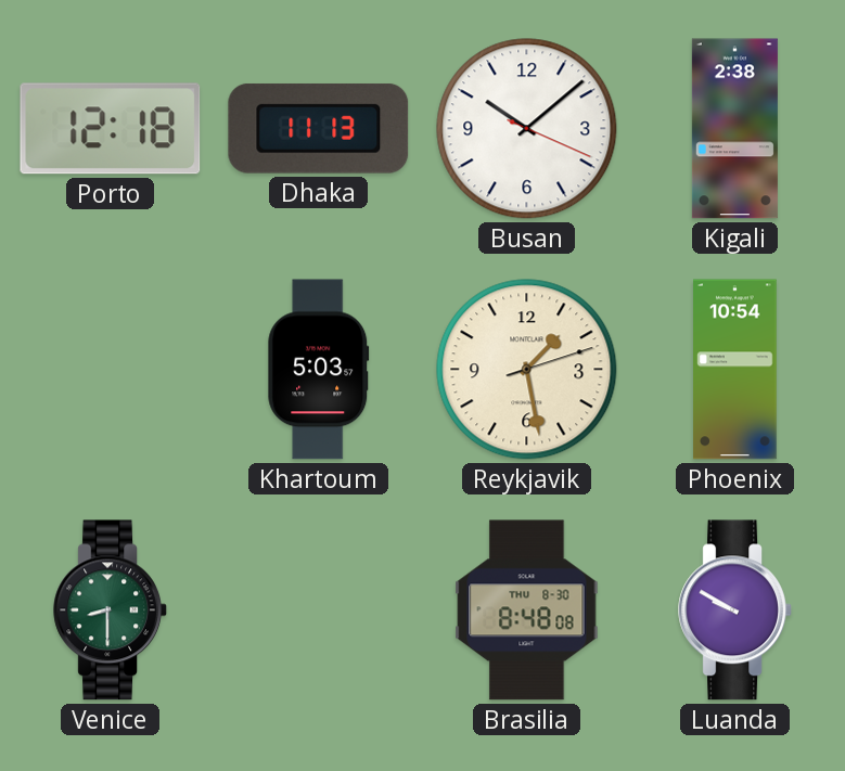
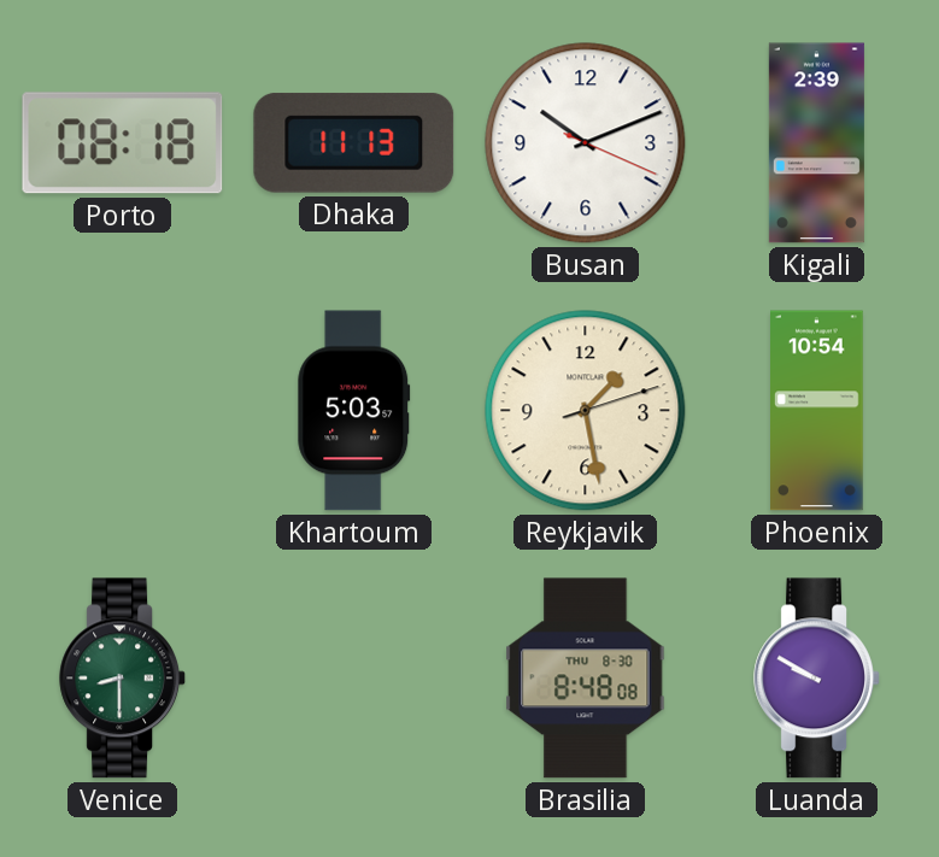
Porto: 12:18 -> 08:18 (123, 143)
Busan: 10:08 -> 10:11 (586, 143)
Kigali: 2:38 -> 2:39 (816, 143)
